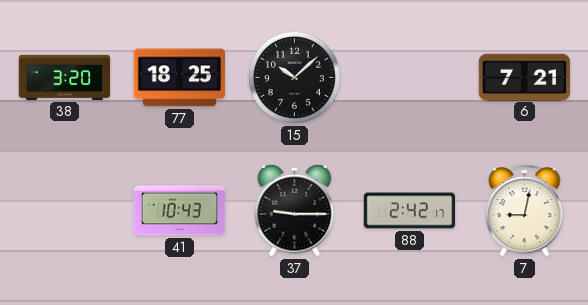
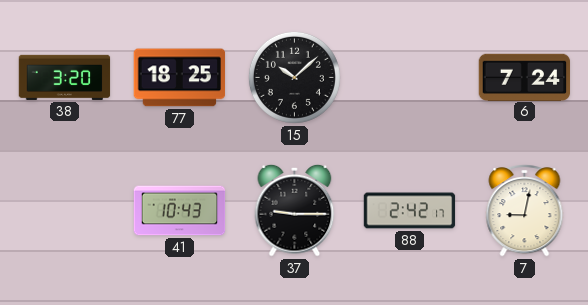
6: 7:21 -> 7:24 (525, 77)
